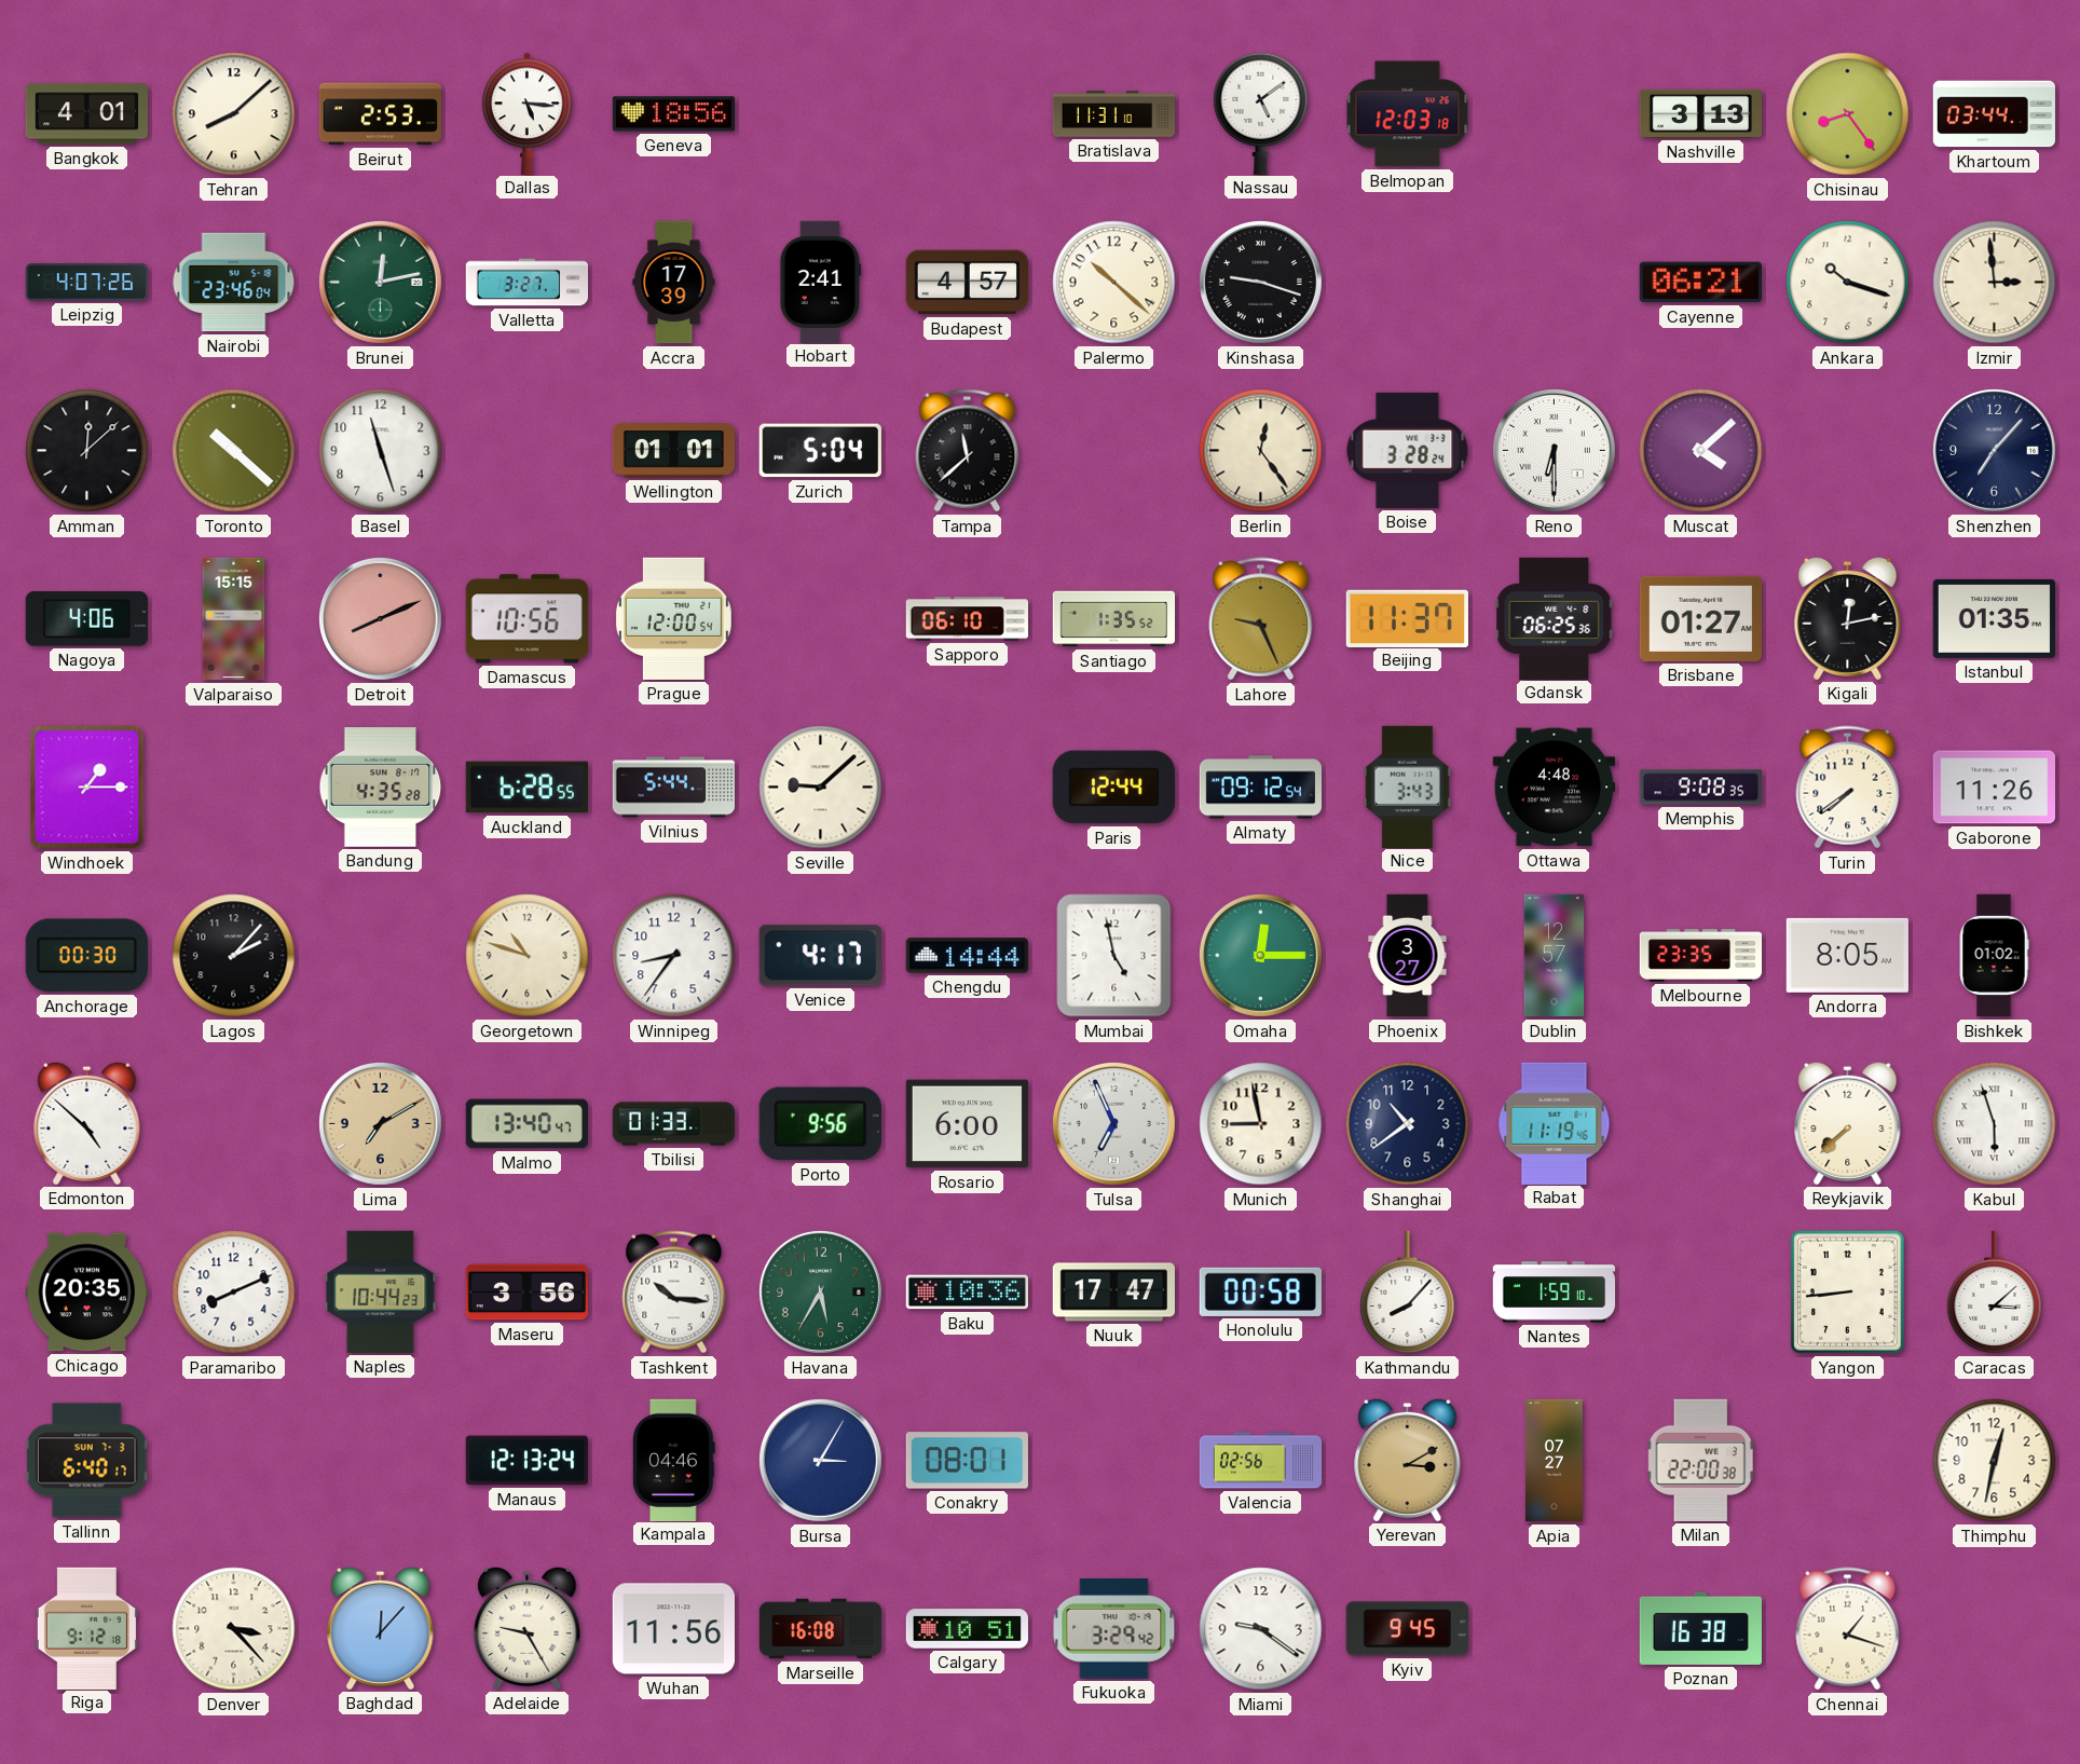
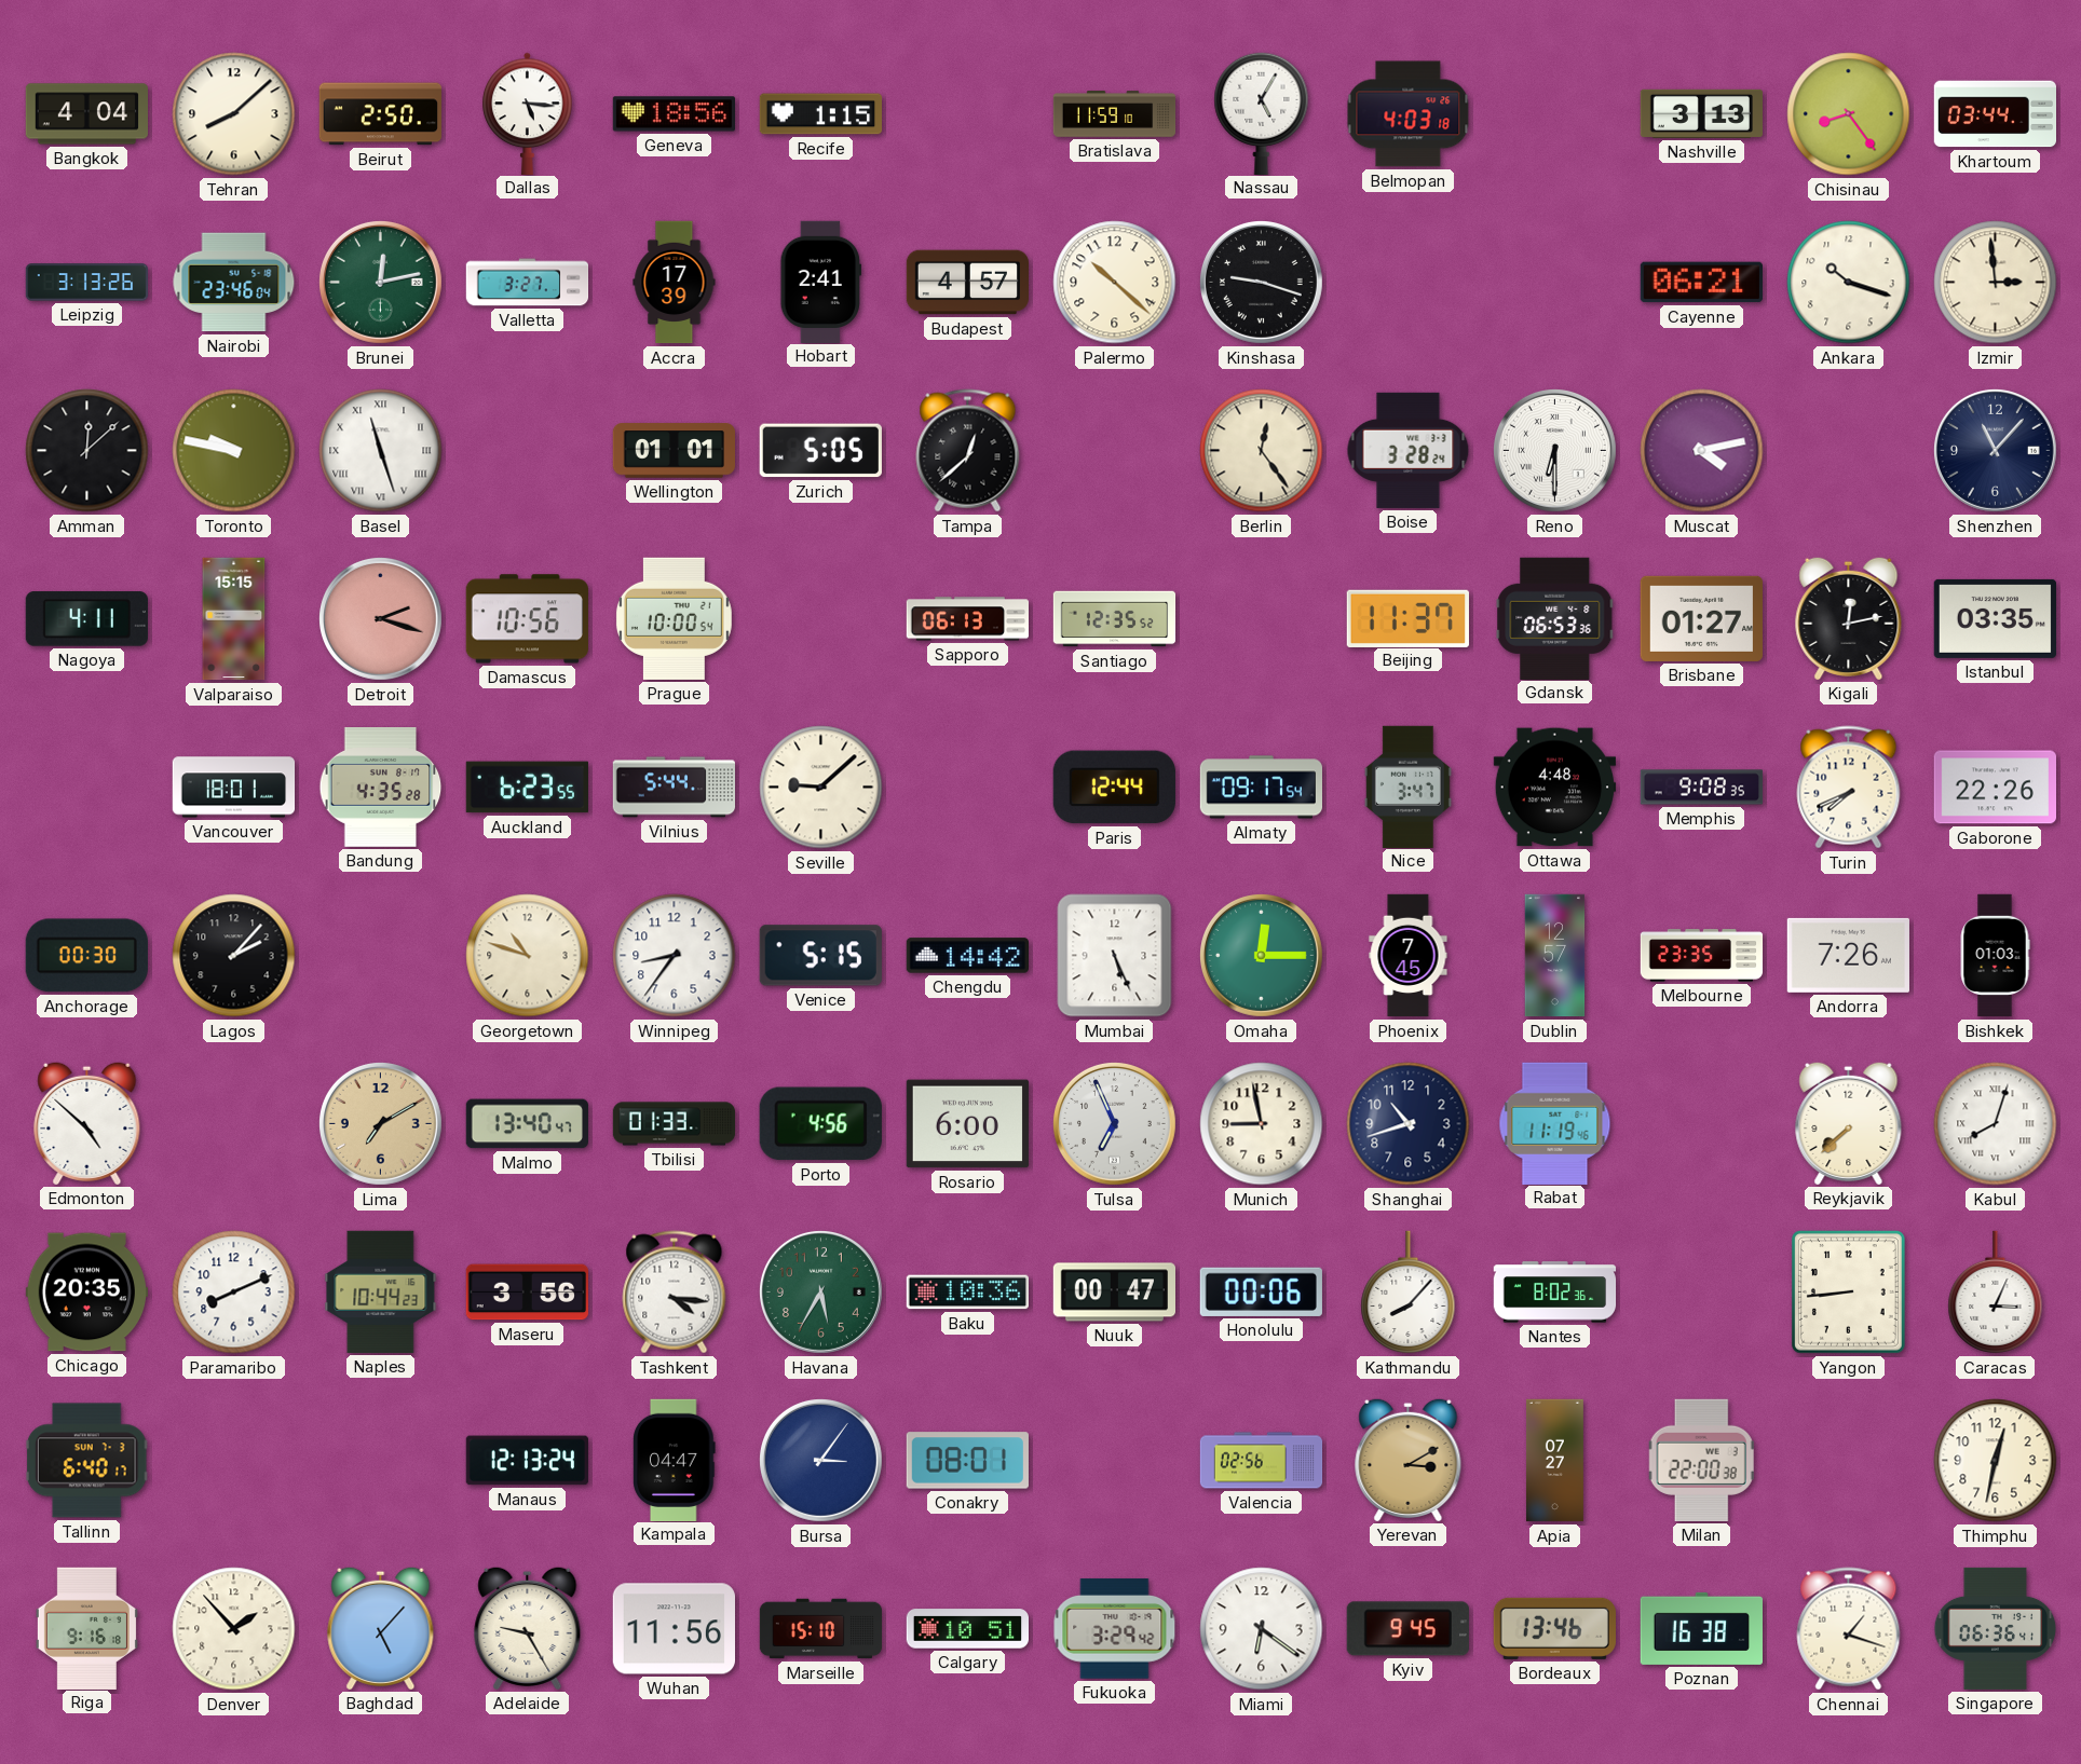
Bangkok: 4:01 -> 4:04 (86, 114)
Beirut: 2:53 -> 2:50 (380, 114)
Recife: none -> 1:15 (820, 114)
Bratislava: 11:31 -> 11:59 (1115, 114)
Nassau: 5:09 -> 5:05 (1262, 113)
Belmopan: 12:03 -> 4:03 (1409, 114)
Leipzig: 4:07 -> 3:13 (87, 283)
Toronto: 10:22 -> 9:47 (234, 451)
Basel numerals: Arabic -> Roman (381, 451)
Zurich: 5:04 -> 5:05 (820, 451)
Tampa: 11:38 -> 12:38 (968, 451)
Muscat: 4:08 -> 4:13 (1702, 451)
Shenzhen: 7:07 -> 11:07 (1995, 450)
Nagoya: 4:06 -> 4:11 (86, 619)
Detroit: 8:11 -> 2:18 (380, 618)
Prague: 12:00 -> 10:00 (674, 618)
Sapporo: 06:10 -> 06:13 (967, 619)
Santiago: 1:35 -> 12:35 (1115, 619)
Lahore: 9:26 -> none (1261, 619)
Gdansk: 06:25 -> 06:53 (1555, 618)
Istanbul: 01:35 -> 03:35 (1995, 618)
Windhoek: 1:15 -> none (87, 788)
Vancouver: none -> 18:01 (234, 788)
Auckland: 6:28 -> 6:23 (527, 788)
Almaty: 09:12 -> 09:17 (1261, 788)
Nice: 3:43 -> 3:47 (1407, 787)
Turin: 7:39 -> 7:41 (1849, 788)
Gaborone: 11:26 -> 22:26 (1995, 788)
Venice: 4:17 -> 5:15 (820, 956)
Chengdu: 14:44 -> 14:42 (967, 956)
Mumbai: 4:58 -> 5:26 (1115, 956)
Phoenix: 3:27 -> 7:45 (1409, 956)
Andorra: 8:05 -> 7:26 (1848, 955)
Bishkek: 01:02 -> 01:03 (1995, 956)
Porto: 9:56 -> 4:56 (820, 1124)
Shanghai: 10:39 -> 10:42 (1409, 1124)
Kabul: 5:57 -> 8:03 (1996, 1124)
Tashkent: 10:16 -> 4:16 (675, 1293)
Nuuk: 17:47 -> 00:47 (1114, 1293)
Honolulu: 00:58 -> 00:06 (1261, 1291)
Nantes: 1:59 -> 8:02 (1555, 1293)
Caracas: 3:08 -> 3:04 (1996, 1293)
Kampala: 04:46 -> 04:47 (675, 1460)
Bursa: 3:05 -> 3:06 (820, 1460)
Riga: 9:12 -> 9:16 (86, 1628)
Denver: 3:23 -> 1:53 (234, 1629)
Baghdad: 12:07 -> 5:07 (381, 1628)
Marseille: 16:08 -> 15:10 (821, 1629)
Miami: 9:21 -> 6:21 (1262, 1629)
Bordeaux: none -> 13:46 (1554, 1628)
Singapore: none -> 06:36 (1996, 1628)
